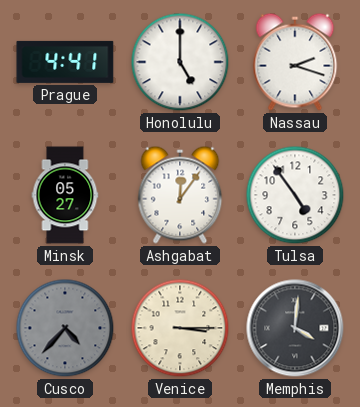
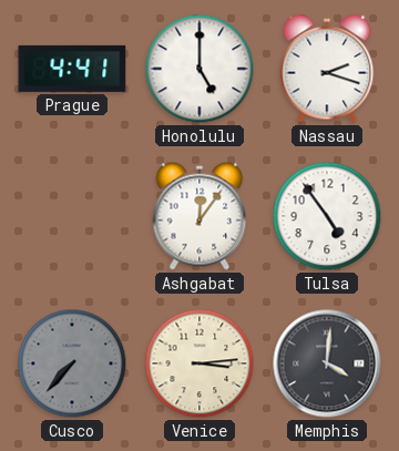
Minsk: 05:27 -> none (65, 195)
Cusco: 4:37 -> 7:37 (72, 363)
Venice: 3:15 -> 3:14 (199, 363)
